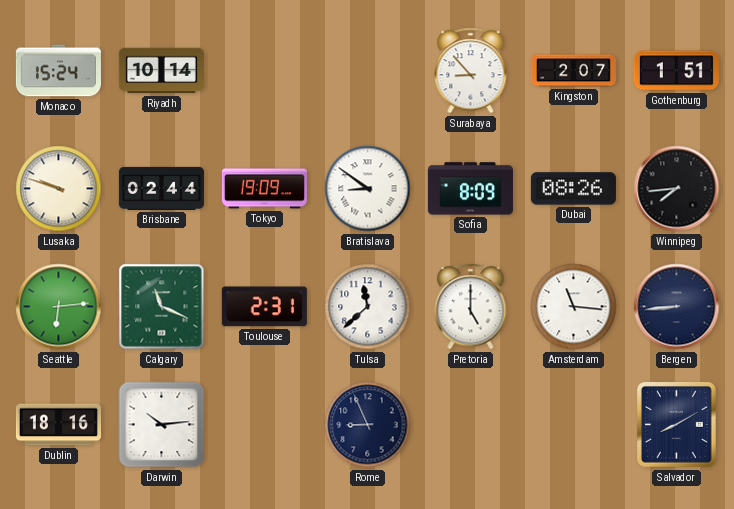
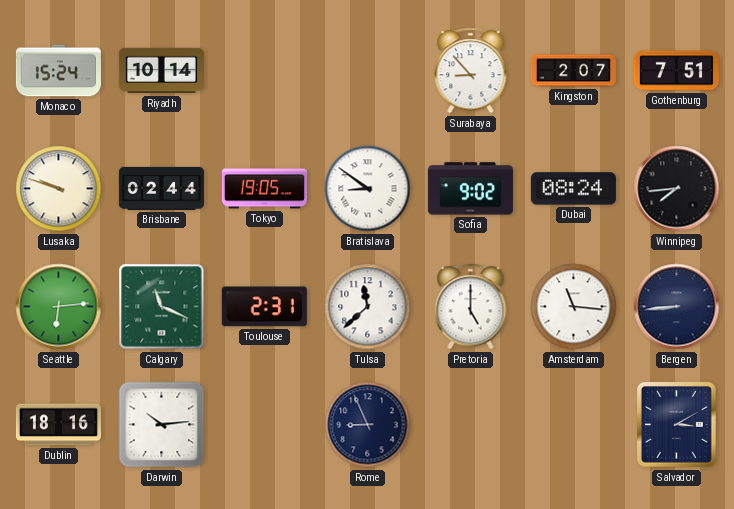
Gothenburg: 1:51 -> 7:51 (676, 71)
Tokyo: 19:09 -> 19:05 (264, 189)
Sofia: 8:09 -> 9:02 (470, 189)
Dubai: 08:26 -> 08:24 (573, 189)
Salvador: 8:10 -> 3:10 (677, 425)
